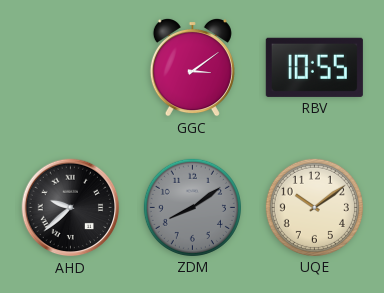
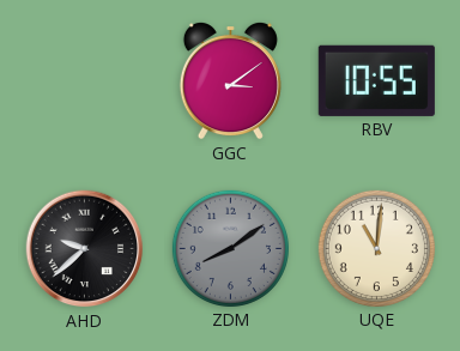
UQE: 10:09 -> 11:01 (376, 248)
